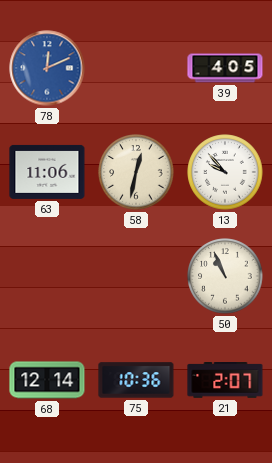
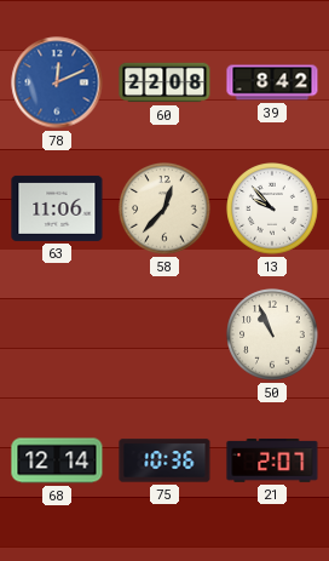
60: none -> 22:08 (164, 82)
39: 4:05 -> 8:42 (272, 82)
58: 12:32 -> 12:37 (164, 208)
